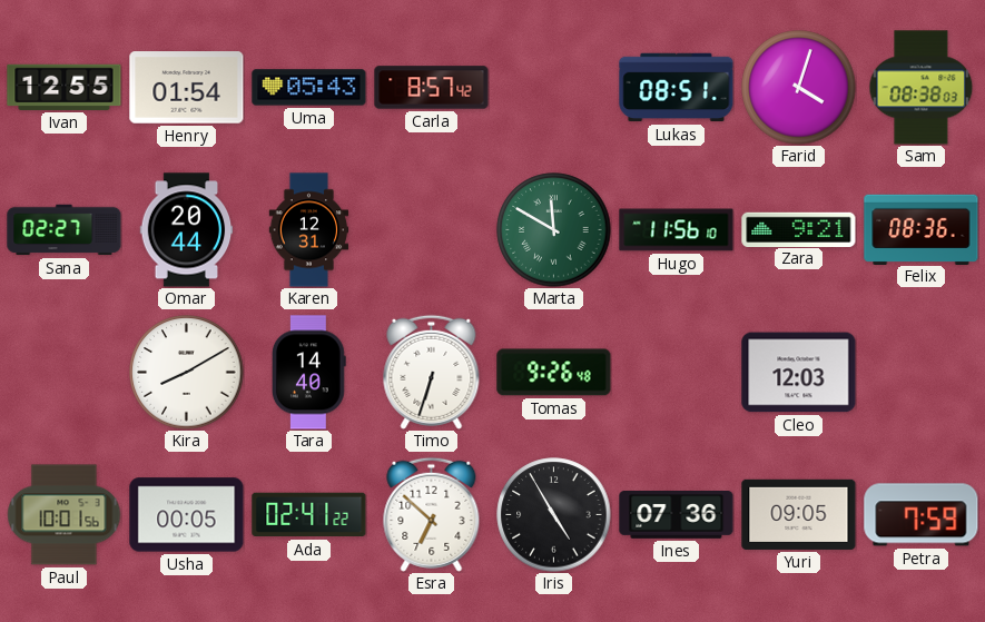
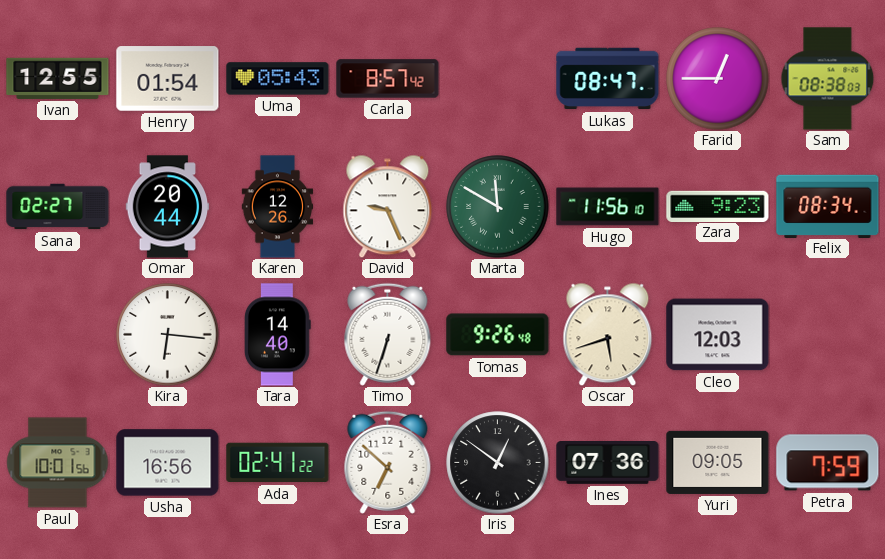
Lukas: 08:51 -> 08:47 (608, 79)
Farid: 4:03 -> 12:45 (718, 79)
Karen: 12:31 -> 12:26 (278, 207)
David: none -> 9:26 (388, 206)
Zara: 9:21 -> 9:23 (718, 206)
Felix: 08:36 -> 08:34 (828, 206)
Kira: 8:10 -> 6:16 (168, 335)
Oscar: none -> 5:42 (608, 334)
Usha: 00:05 -> 16:56 (168, 463)
Iris: 4:55 -> 12:51 (498, 463)
